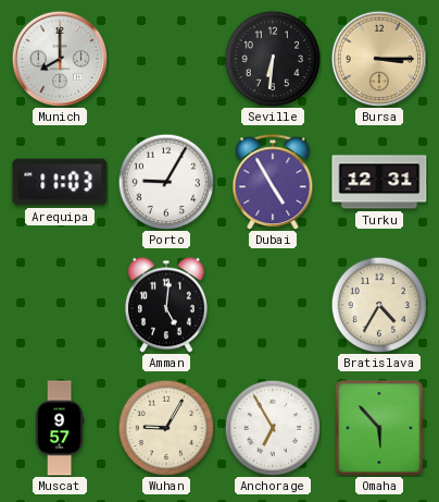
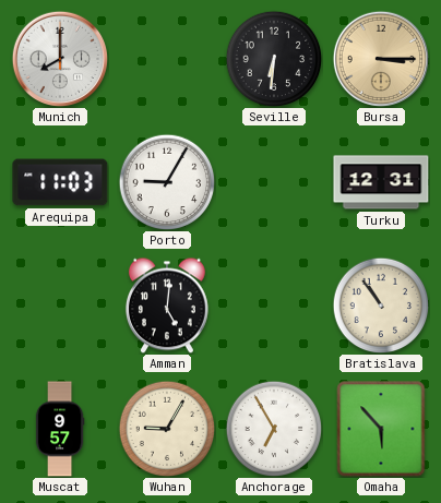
Dubai: 4:55 -> none (273, 182)
Bratislava: 4:35 -> 10:54 (381, 306)
